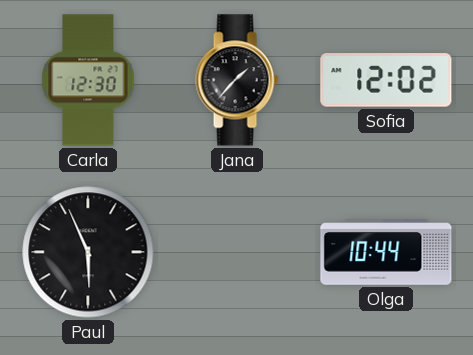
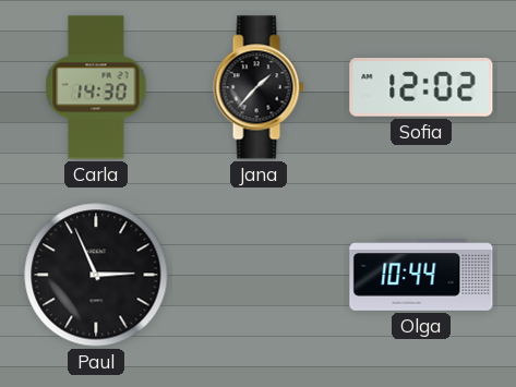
Carla: 12:30 -> 14:30 (96, 87)
Paul: 5:56 -> 2:56 (96, 275)
